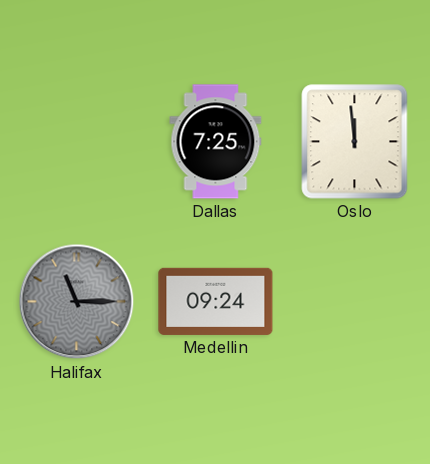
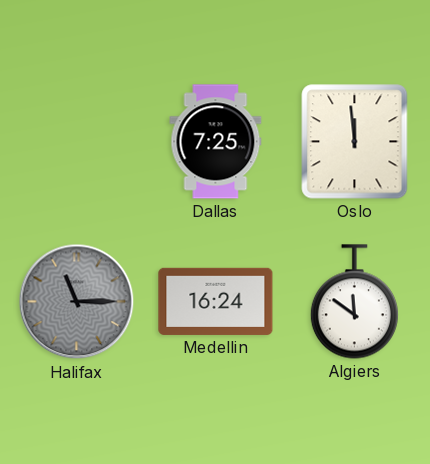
Medellin: 09:24 -> 16:24 (216, 301)
Algiers: none -> 11:51 (354, 302)
